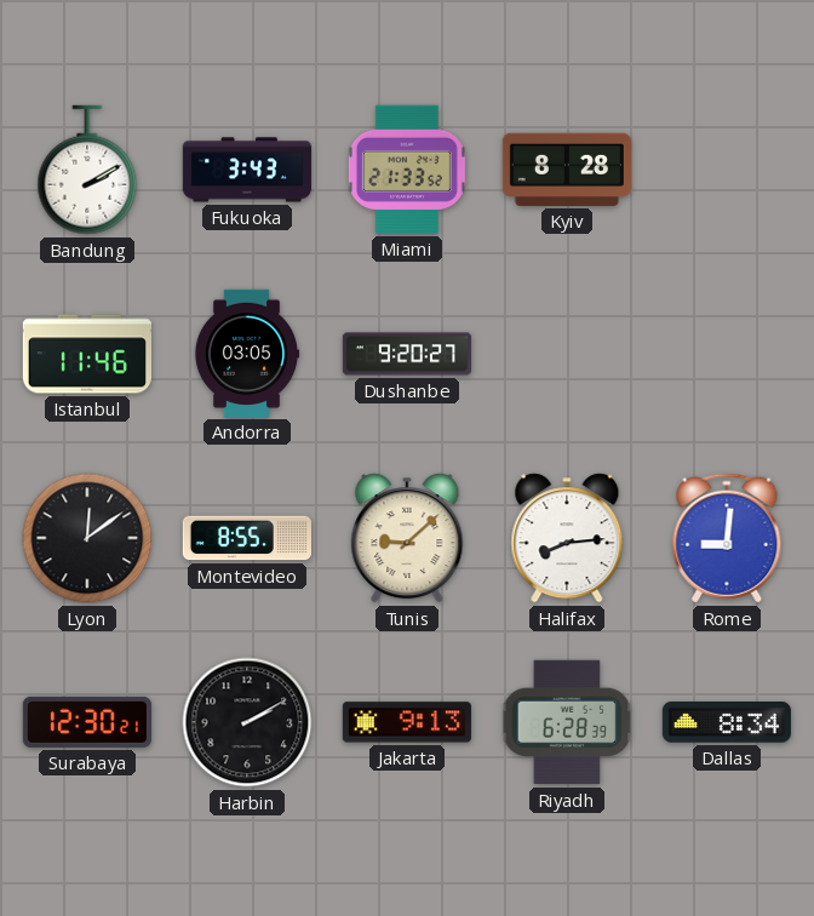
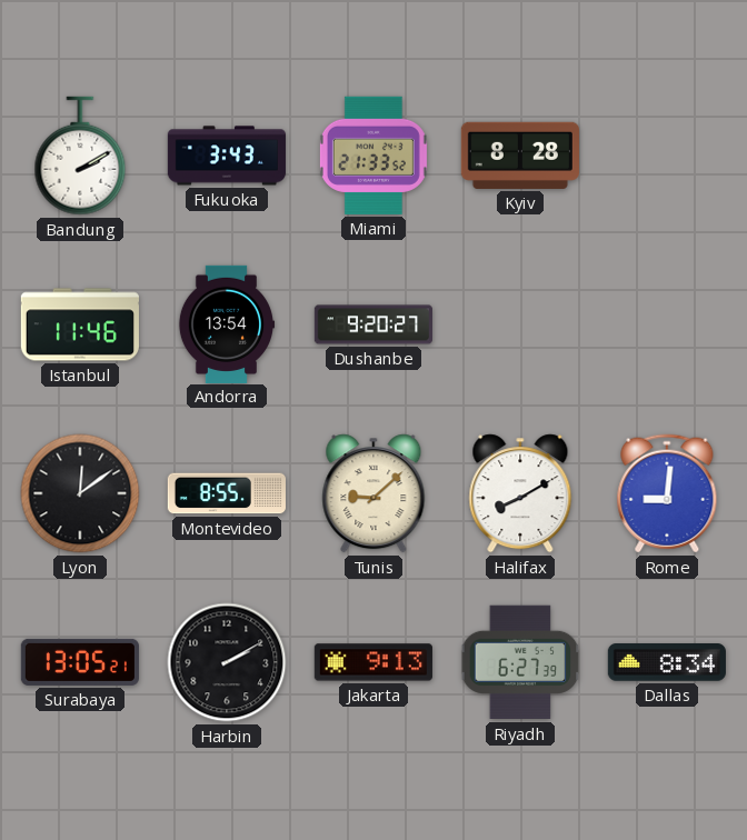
Andorra: 03:05 -> 13:54 (227, 323)
Halifax: 8:14 -> 8:10 (520, 493)
Surabaya: 12:30 -> 13:05 (80, 662)
Riyadh: 6:28 -> 6:27 (520, 662)
